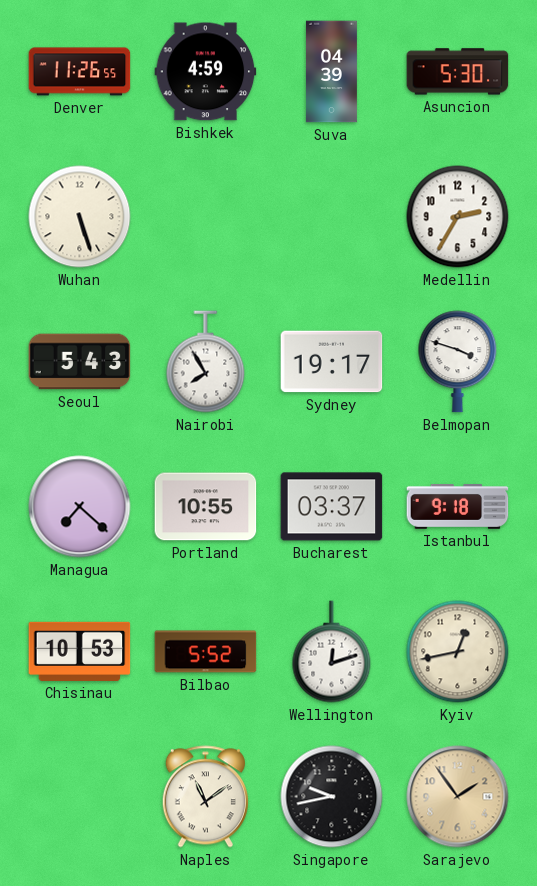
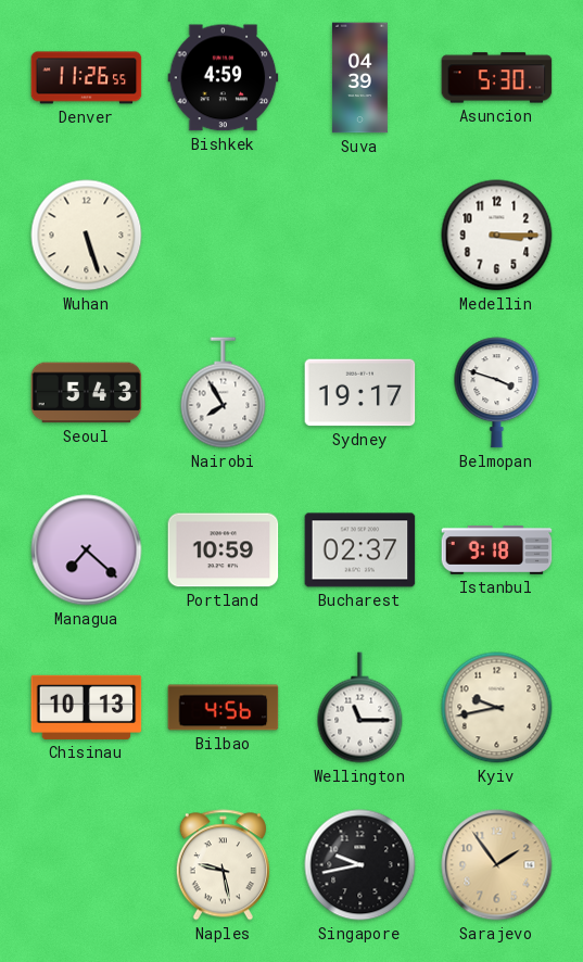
Medellin: 2:35 -> 3:15 (497, 236)
Portland: 10:55 -> 10:59 (224, 550)
Bucharest: 03:37 -> 02:37 (360, 550)
Chisinau: 10:53 -> 10:13 (87, 707)
Bilbao: 5:52 -> 4:56 (224, 708)
Wellington: 12:12 -> 11:15 (360, 708)
Kyiv: 12:43 -> 9:43 (497, 708)
Naples: 11:09 -> 9:28 (223, 865)
